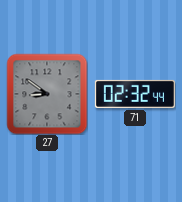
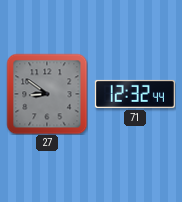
71: 02:32 -> 12:32 (135, 94)
